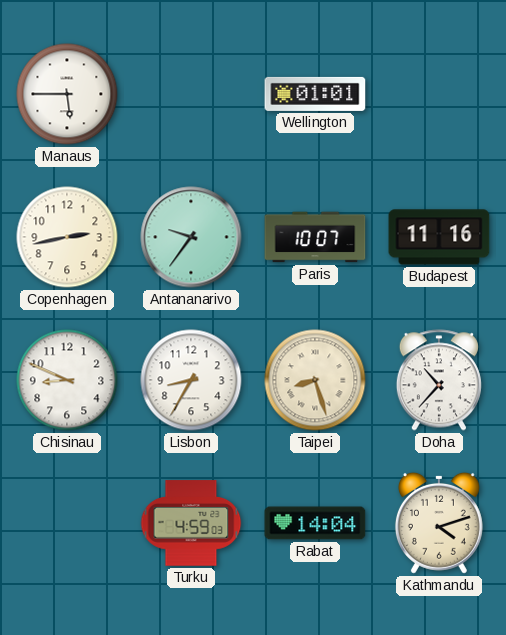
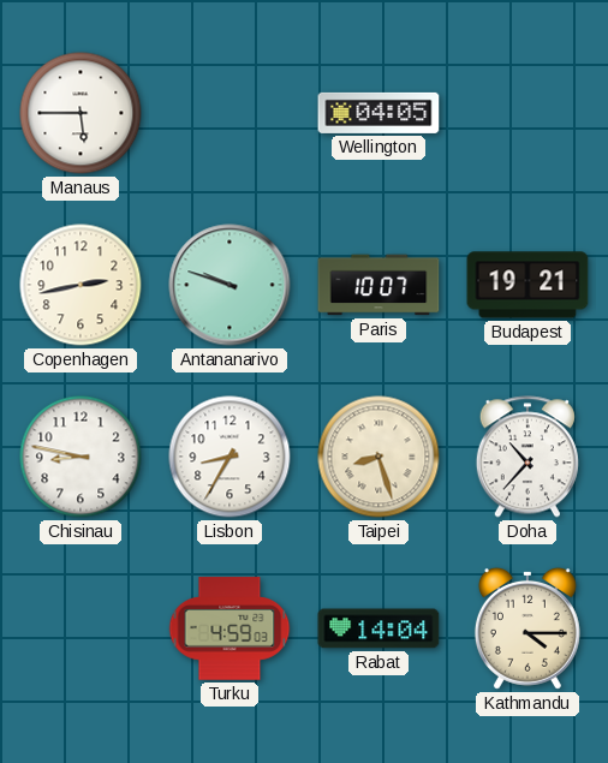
Wellington: 01:01 -> 04:05 (378, 113)
Antananarivo: 9:36 -> 9:48 (230, 285)
Budapest: 11:16 -> 19:21 (527, 285)
Chisinau: 8:49 -> 8:47 (81, 457)
Kathmandu: 4:12 -> 4:15 (527, 628)
